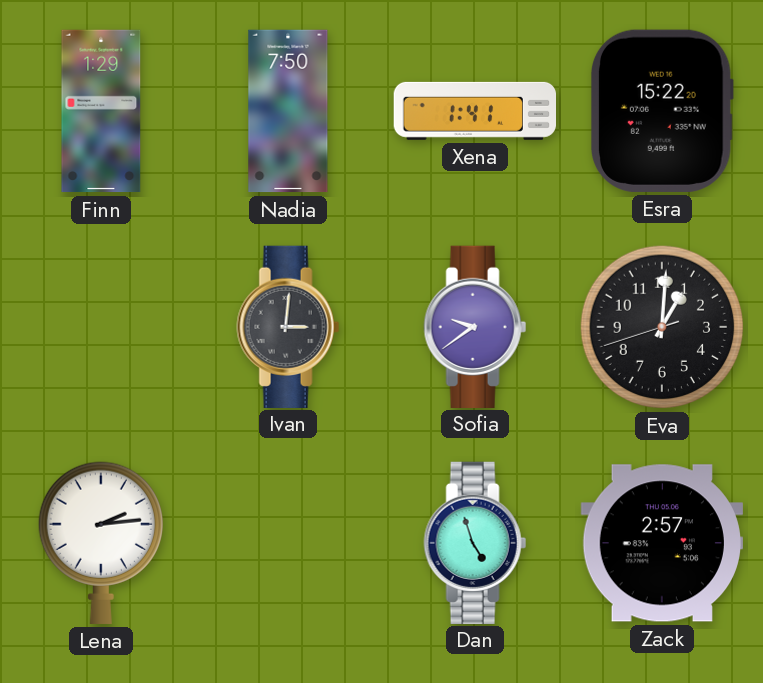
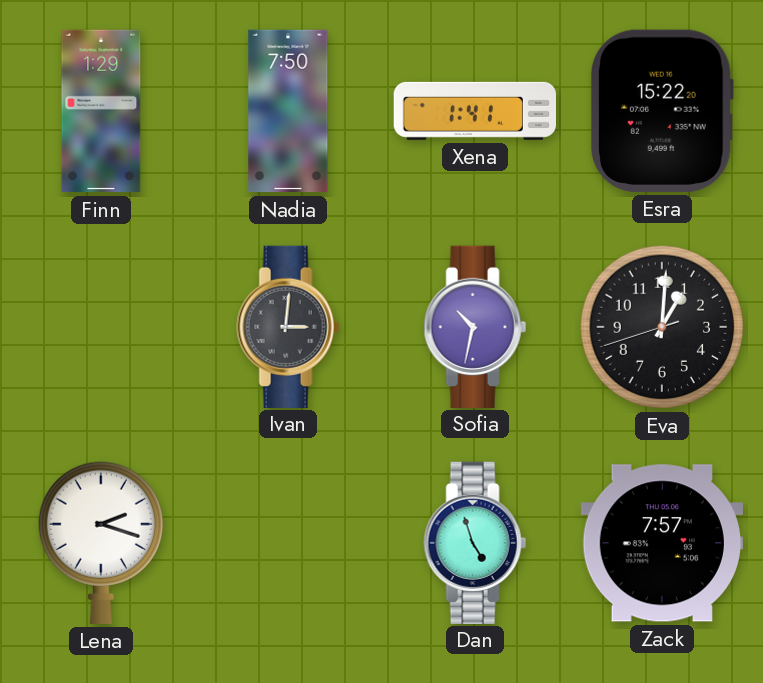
Sofia: 9:39 -> 10:32 (475, 326)
Lena: 2:14 -> 2:18 (101, 543)
Zack: 2:57 -> 7:57 (661, 543)
